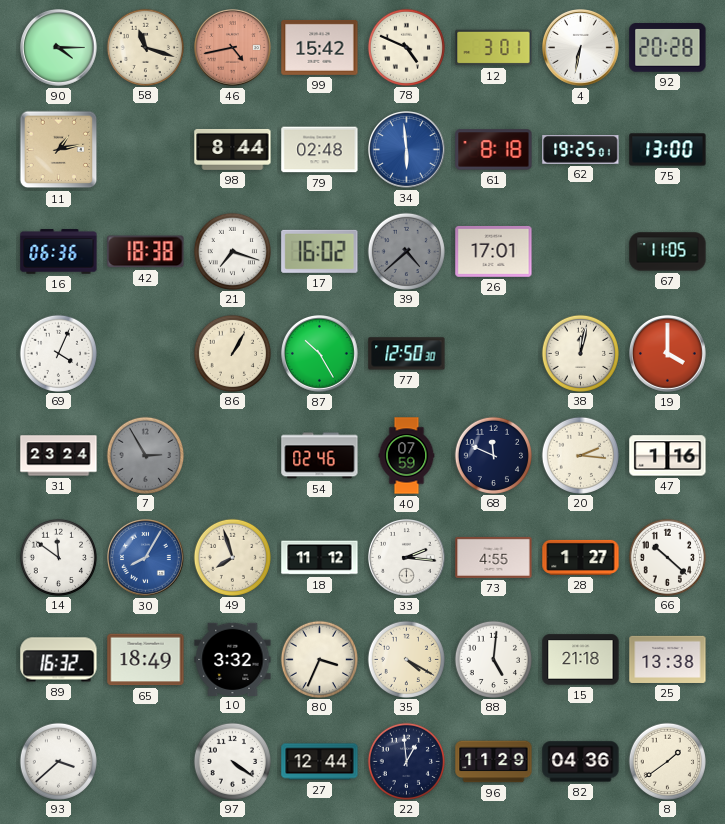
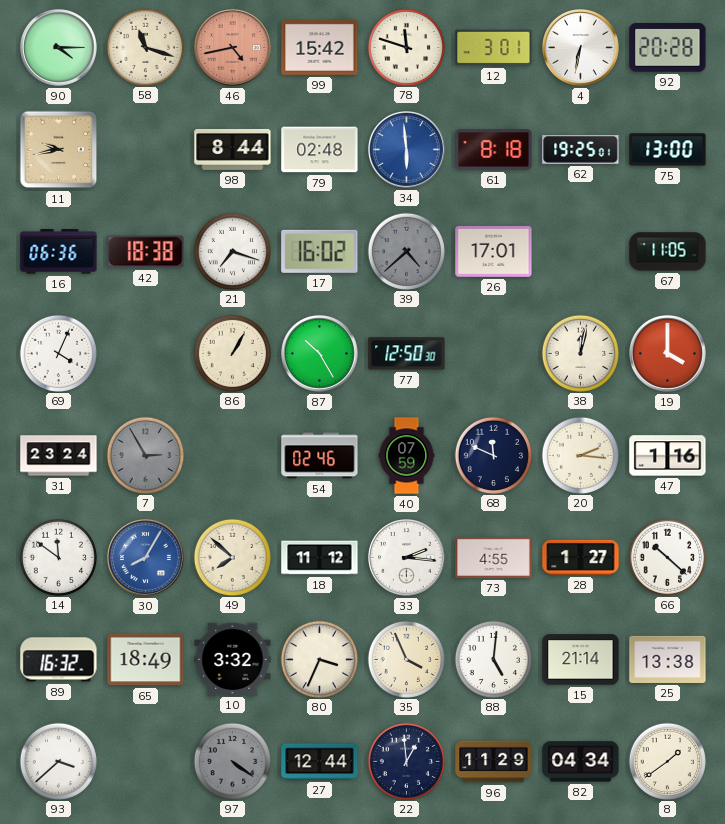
78: 4:49 -> 11:48 (406, 47)
11: 1:13 -> 9:43 (59, 150)
49: 7:57 -> 7:52 (232, 557)
35: 4:20 -> 3:56 (406, 659)
15: 21:18 -> 21:14 (581, 660)
97 dial: white -> grey (232, 761)
82: 04:36 -> 04:34 (581, 762)
